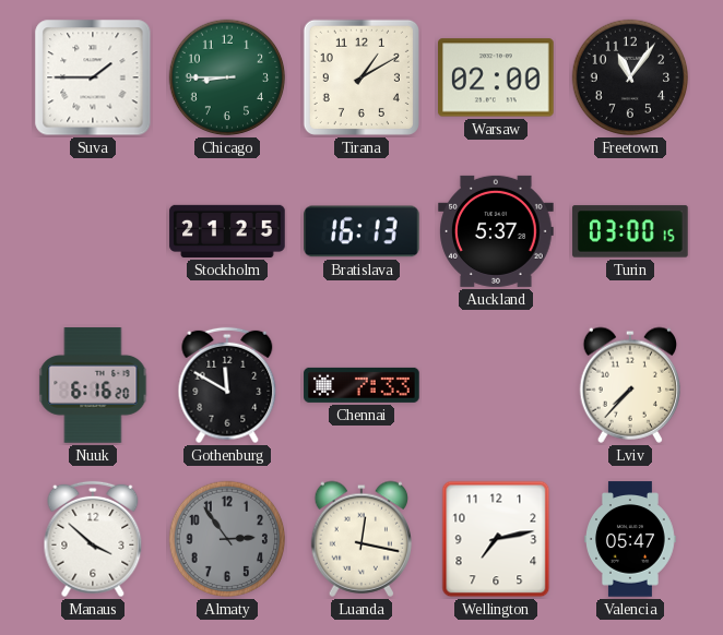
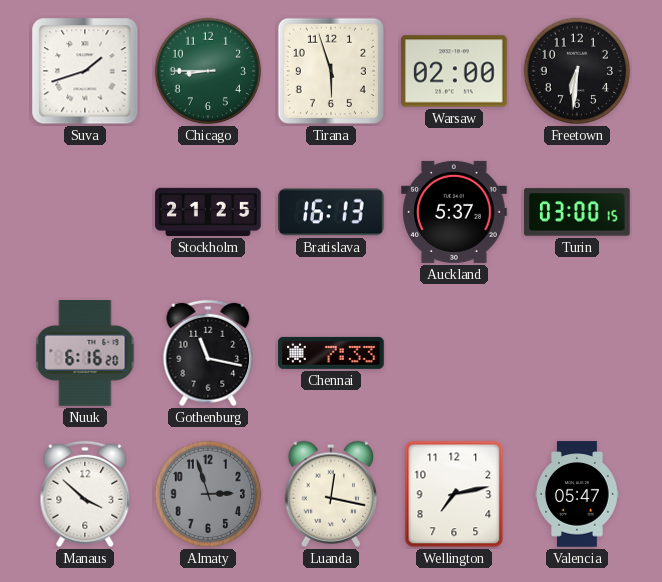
Suva: 1:45 -> 1:42 (85, 71)
Tirana: 1:10 -> 5:57 (331, 71)
Freetown: 11:06 -> 6:31 (577, 71)
Gothenburg: 11:50 -> 11:17 (208, 353)
Lviv: 7:37 -> none (629, 385)
Almaty: 2:54 -> 2:57 (208, 494)
